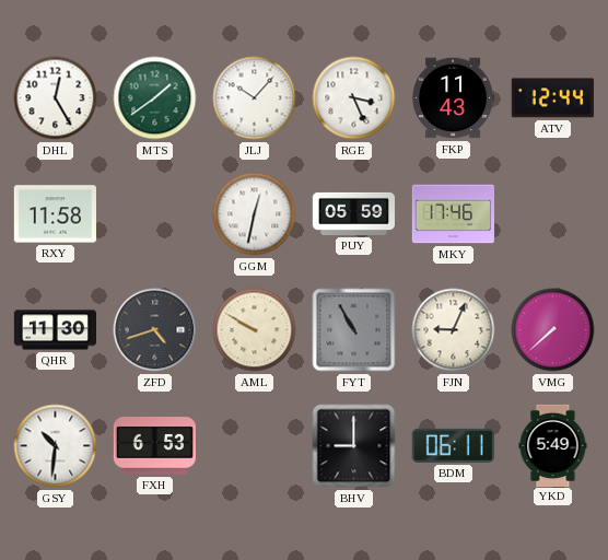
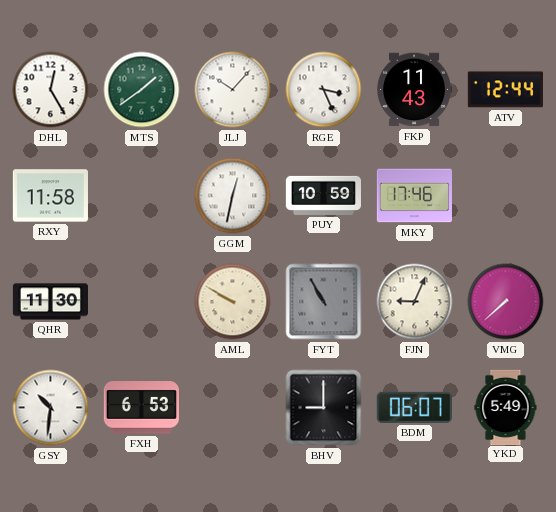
PUY: 05:59 -> 10:59 (323, 195)
ZFD: 4:42 -> none (155, 330)
BDM: 06:11 -> 06:07 (414, 407)
